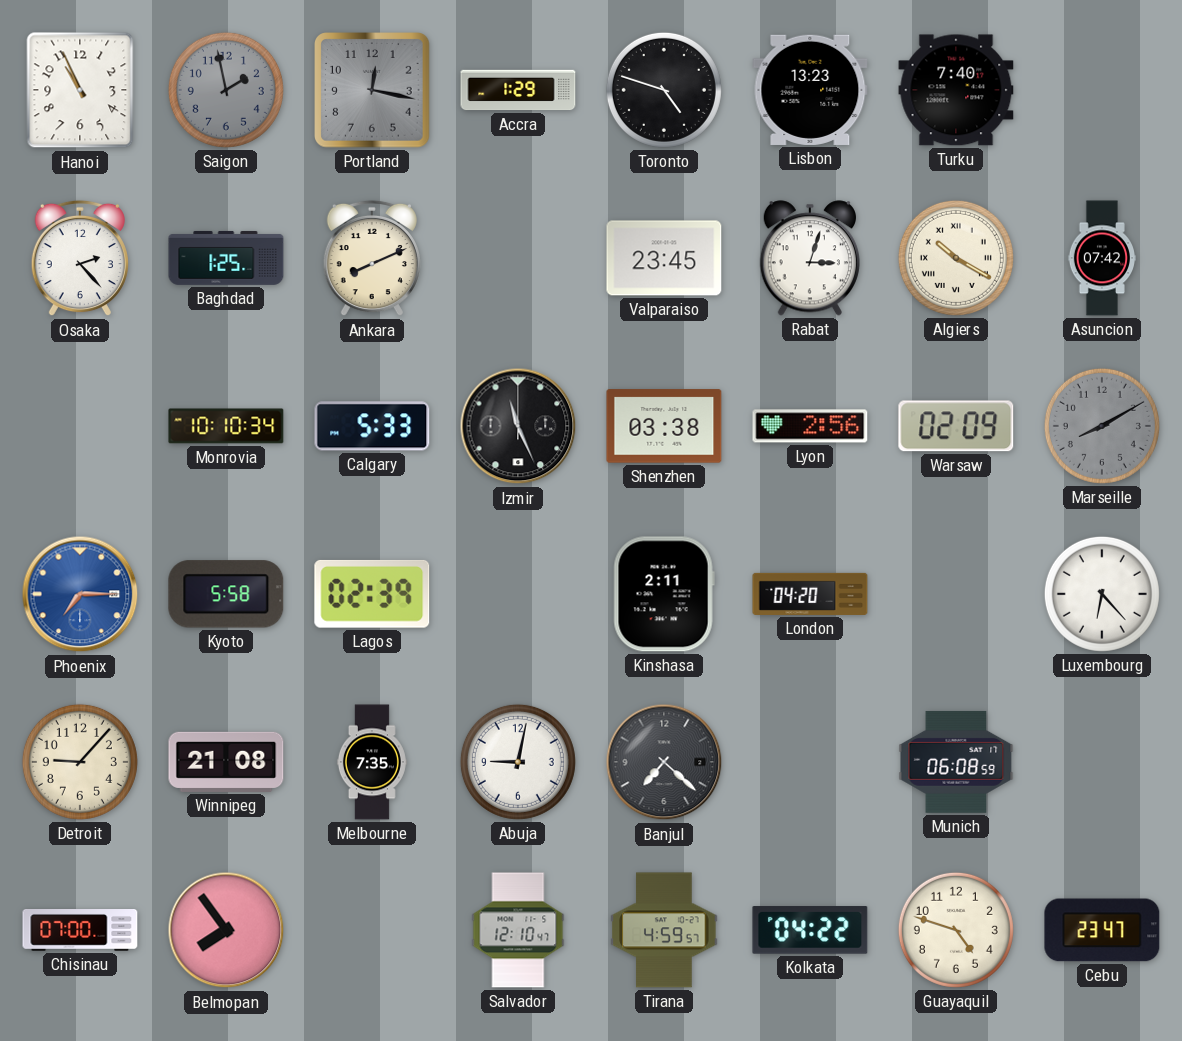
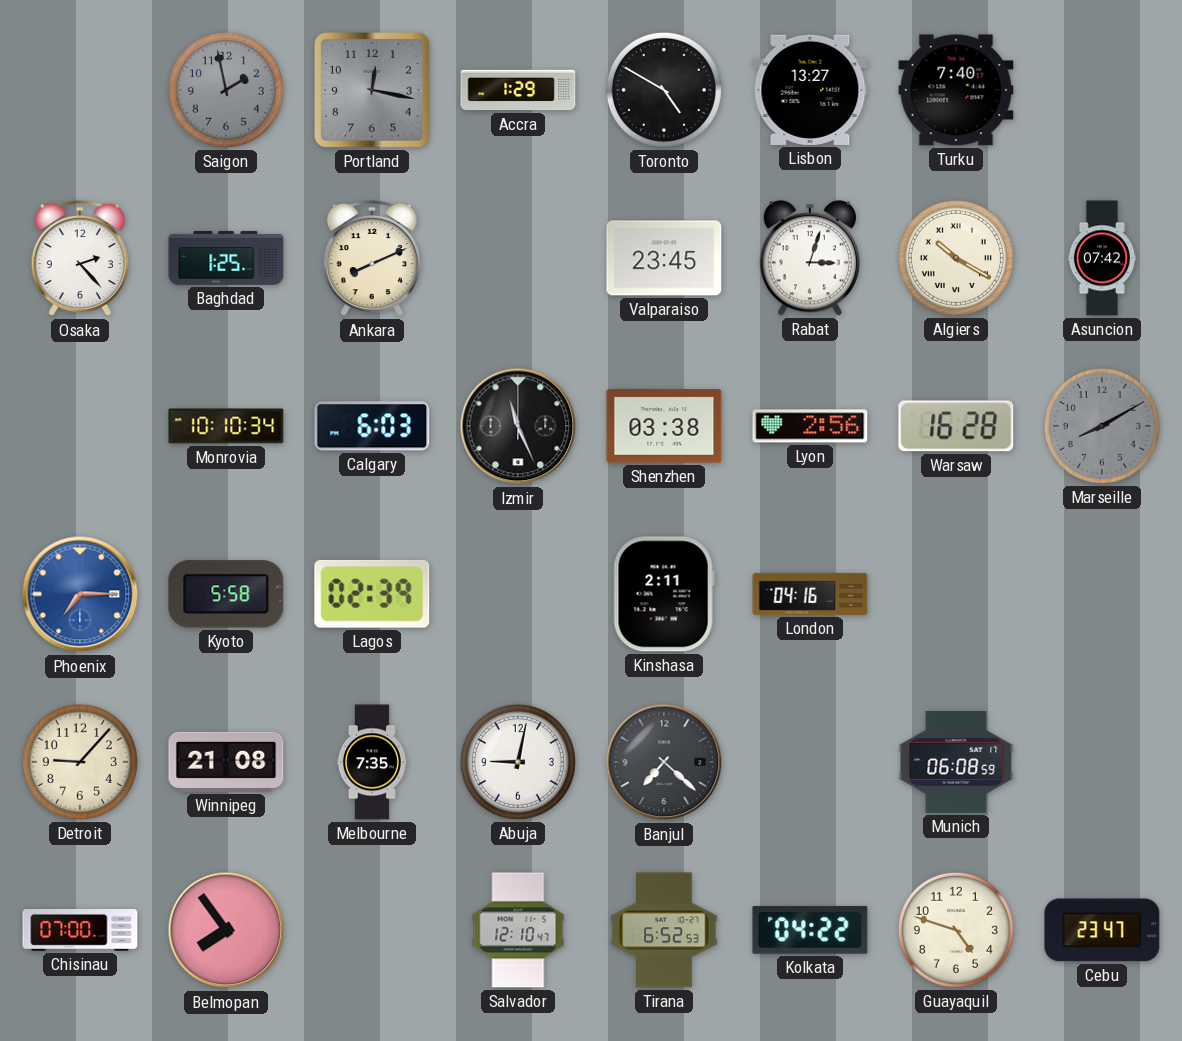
Hanoi: 10:56 -> none (80, 90)
Toronto: 4:48 -> 4:50 (664, 90)
Lisbon: 13:23 -> 13:27 (810, 90)
Calgary: 5:33 -> 6:03 (372, 426)
Warsaw: 02:09 -> 16:28 (956, 426)
London: 04:20 -> 04:16 (810, 594)
Luxembourg: 6:23 -> none (1102, 594)
Tirana: 4:59 -> 6:52 (664, 930)
